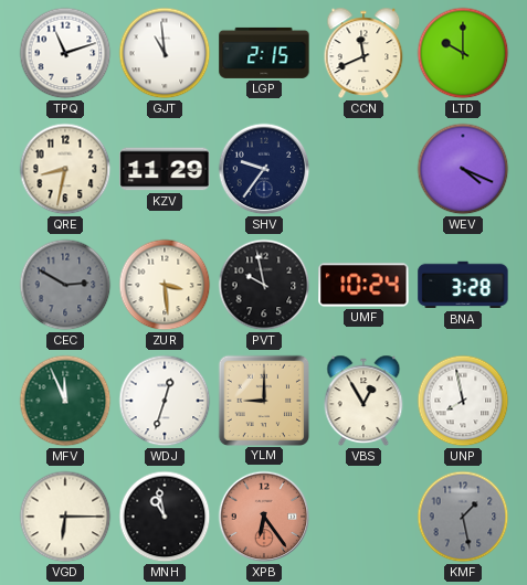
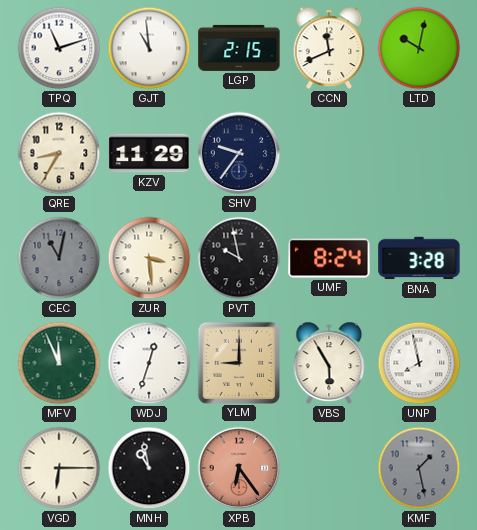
LTD: 10:00 -> 10:02 (419, 48)
QRE: 8:32 -> 8:35 (59, 153)
WEV: 4:19 -> none (463, 169)
CEC: 2:50 -> 11:02 (59, 258)
UMF: 10:24 -> 8:24 (329, 258)
VBS: 12:55 -> 5:55 (329, 363)
